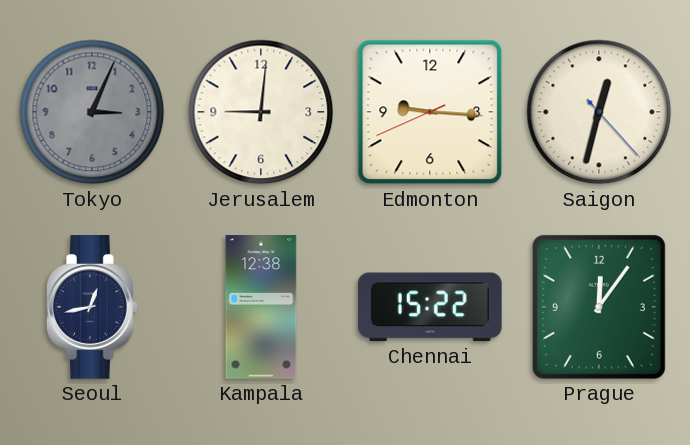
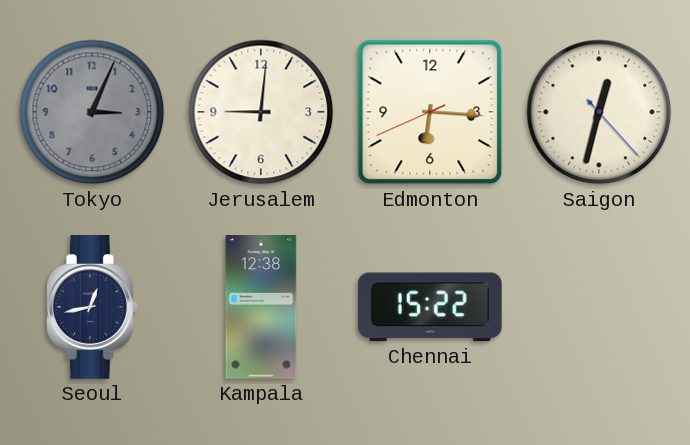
Edmonton: 9:15 -> 6:15 (430, 112)
Prague: 12:06 -> none (599, 307)
